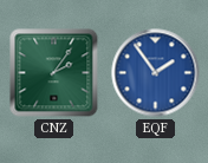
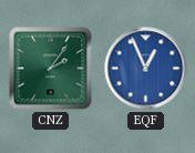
EQF: 1:54 -> 12:56 (146, 69)
